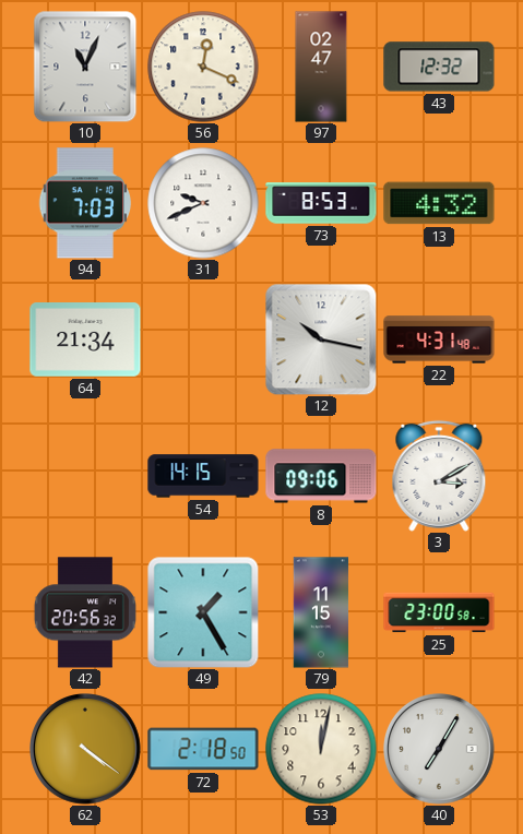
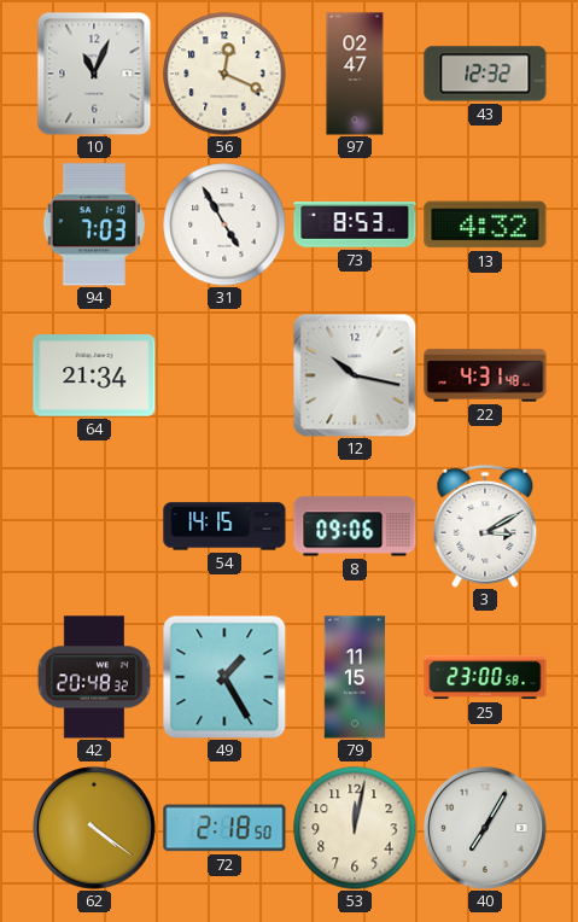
31: 9:41 -> 4:55 (224, 224)
42: 20:56 -> 20:48 (94, 677)
